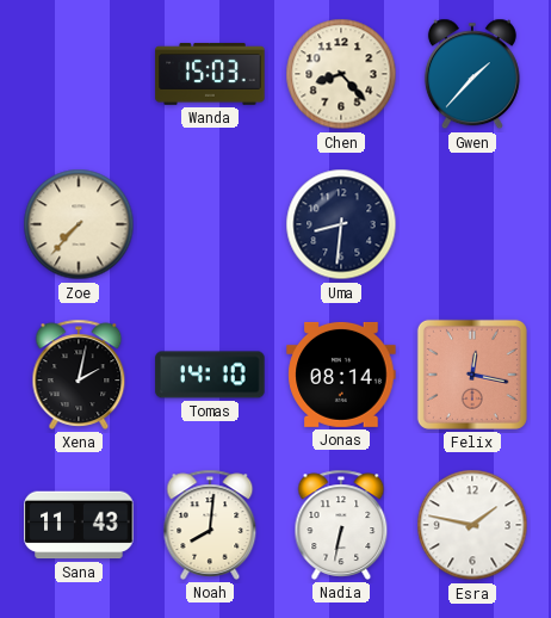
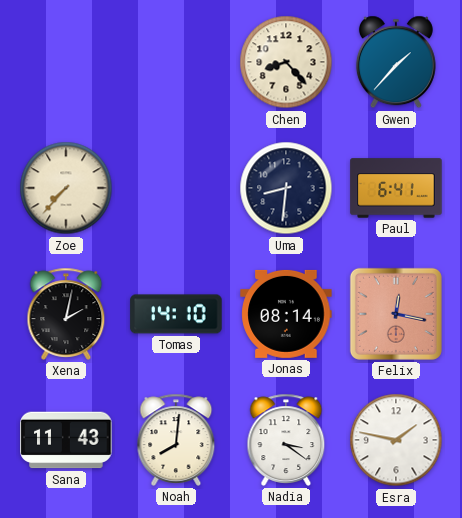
Wanda: 15:03 -> none (210, 74)
Paul: none -> 6:41 (396, 188)
Nadia: 6:32 -> 3:21 (286, 440)
